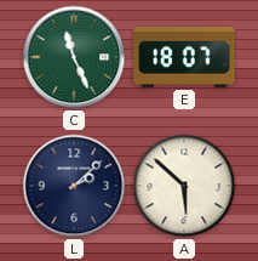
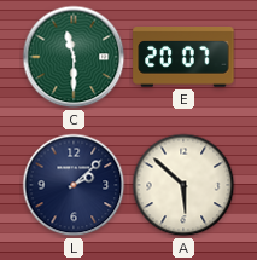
C: 11:26 -> 11:30 (74, 57)
E: 18:07 -> 20:07 (183, 58)
